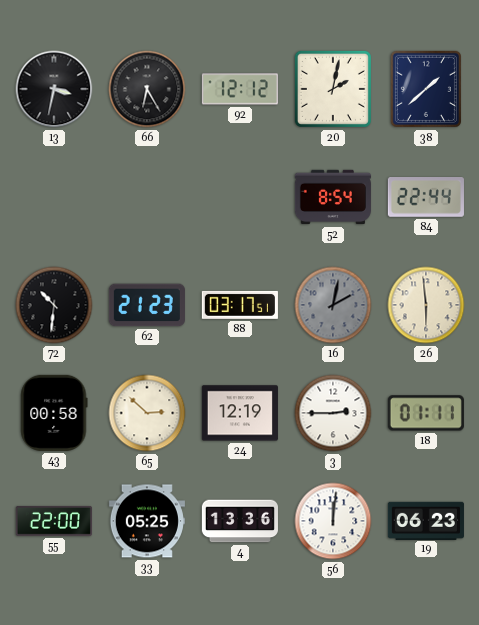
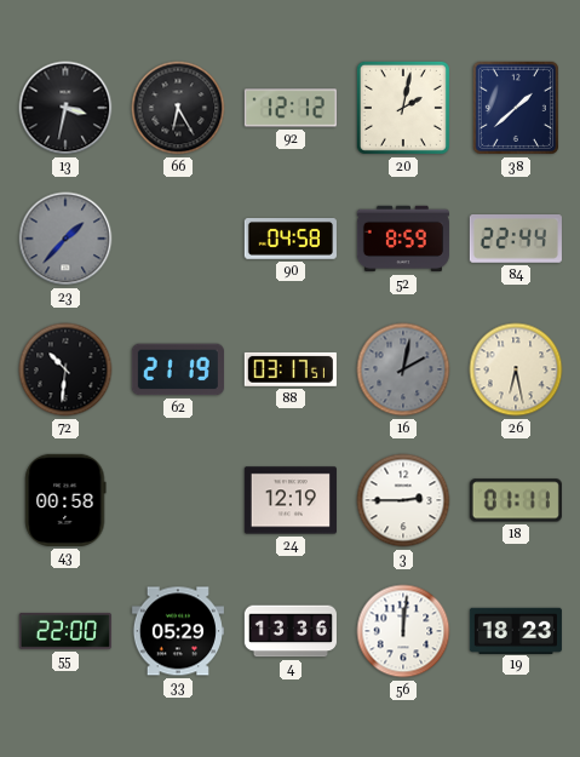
23: none -> 1:37 (65, 239)
90: none -> 04:58 (291, 240)
52: 8:54 -> 8:59 (403, 239)
62: 21:23 -> 21:19 (178, 369)
26: 5:59 -> 6:28 (516, 369)
65: 2:52 -> none (147, 413)
33: 05:25 -> 05:29 (178, 631)
19: 06:23 -> 18:23 (516, 630)
